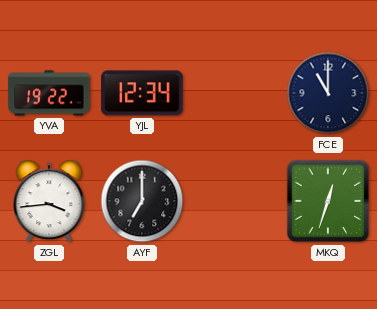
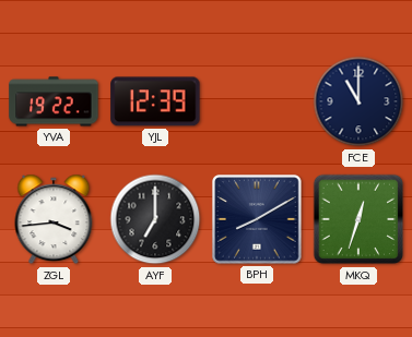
YJL: 12:34 -> 12:39 (155, 101)
BPH: none -> 8:10 (257, 219)
